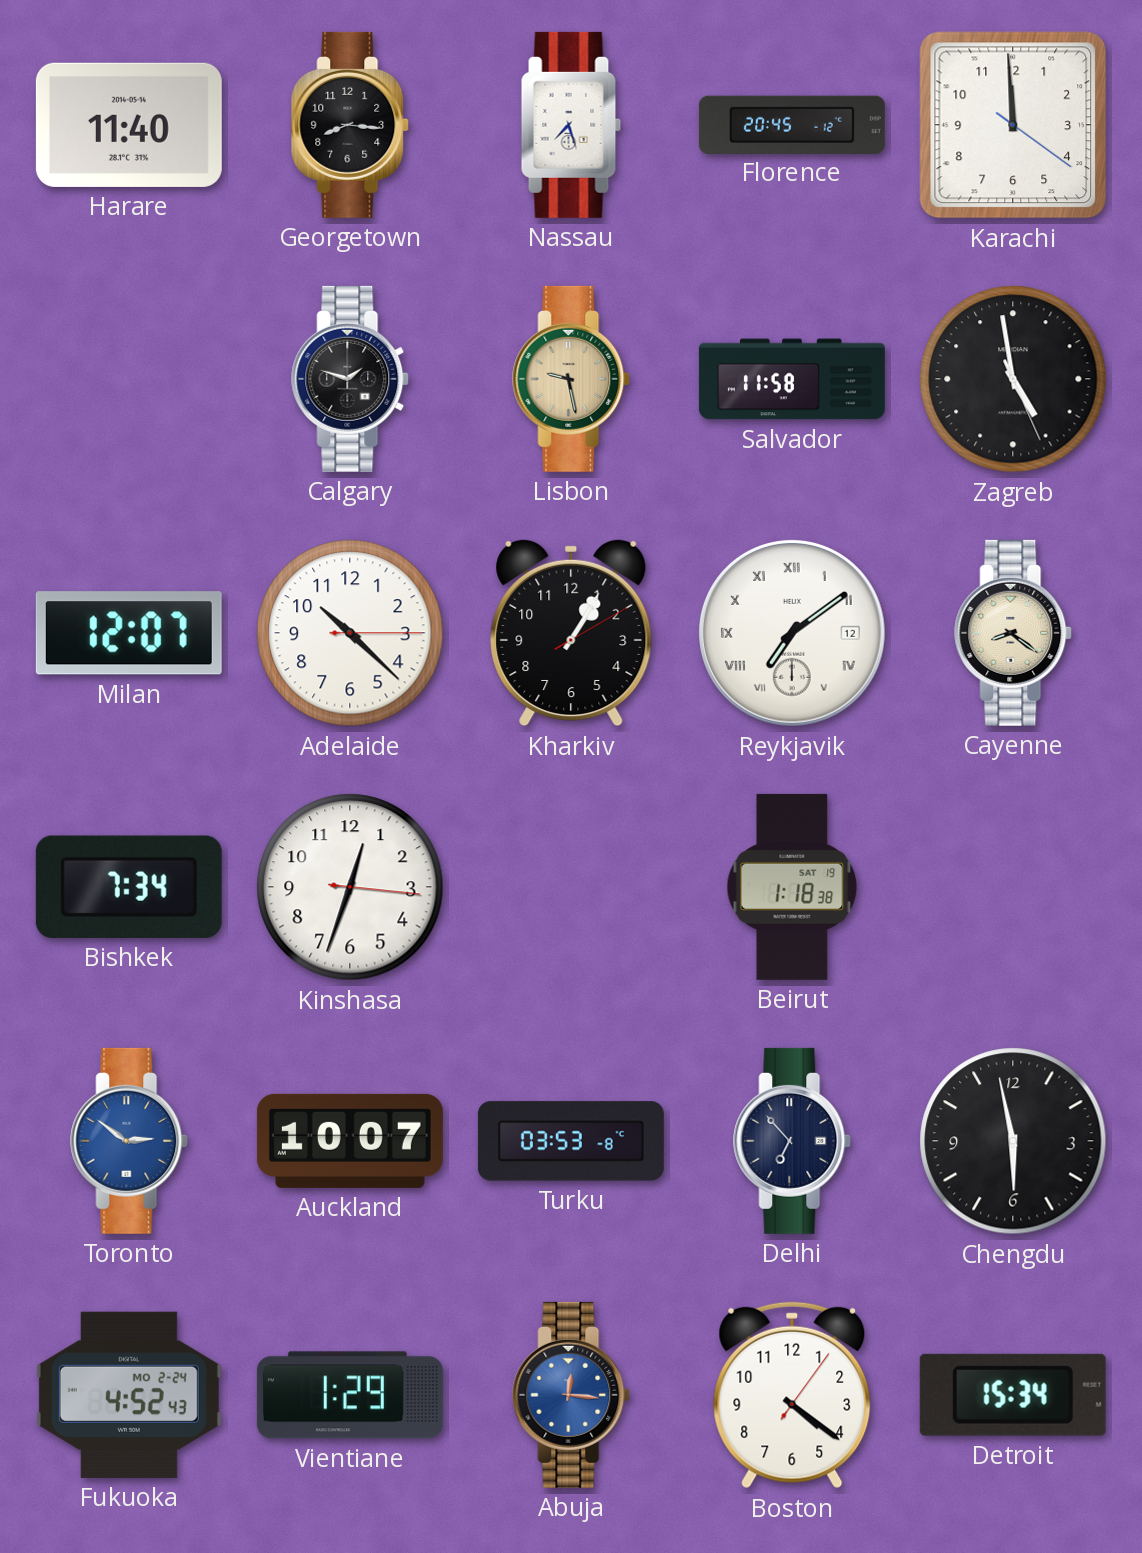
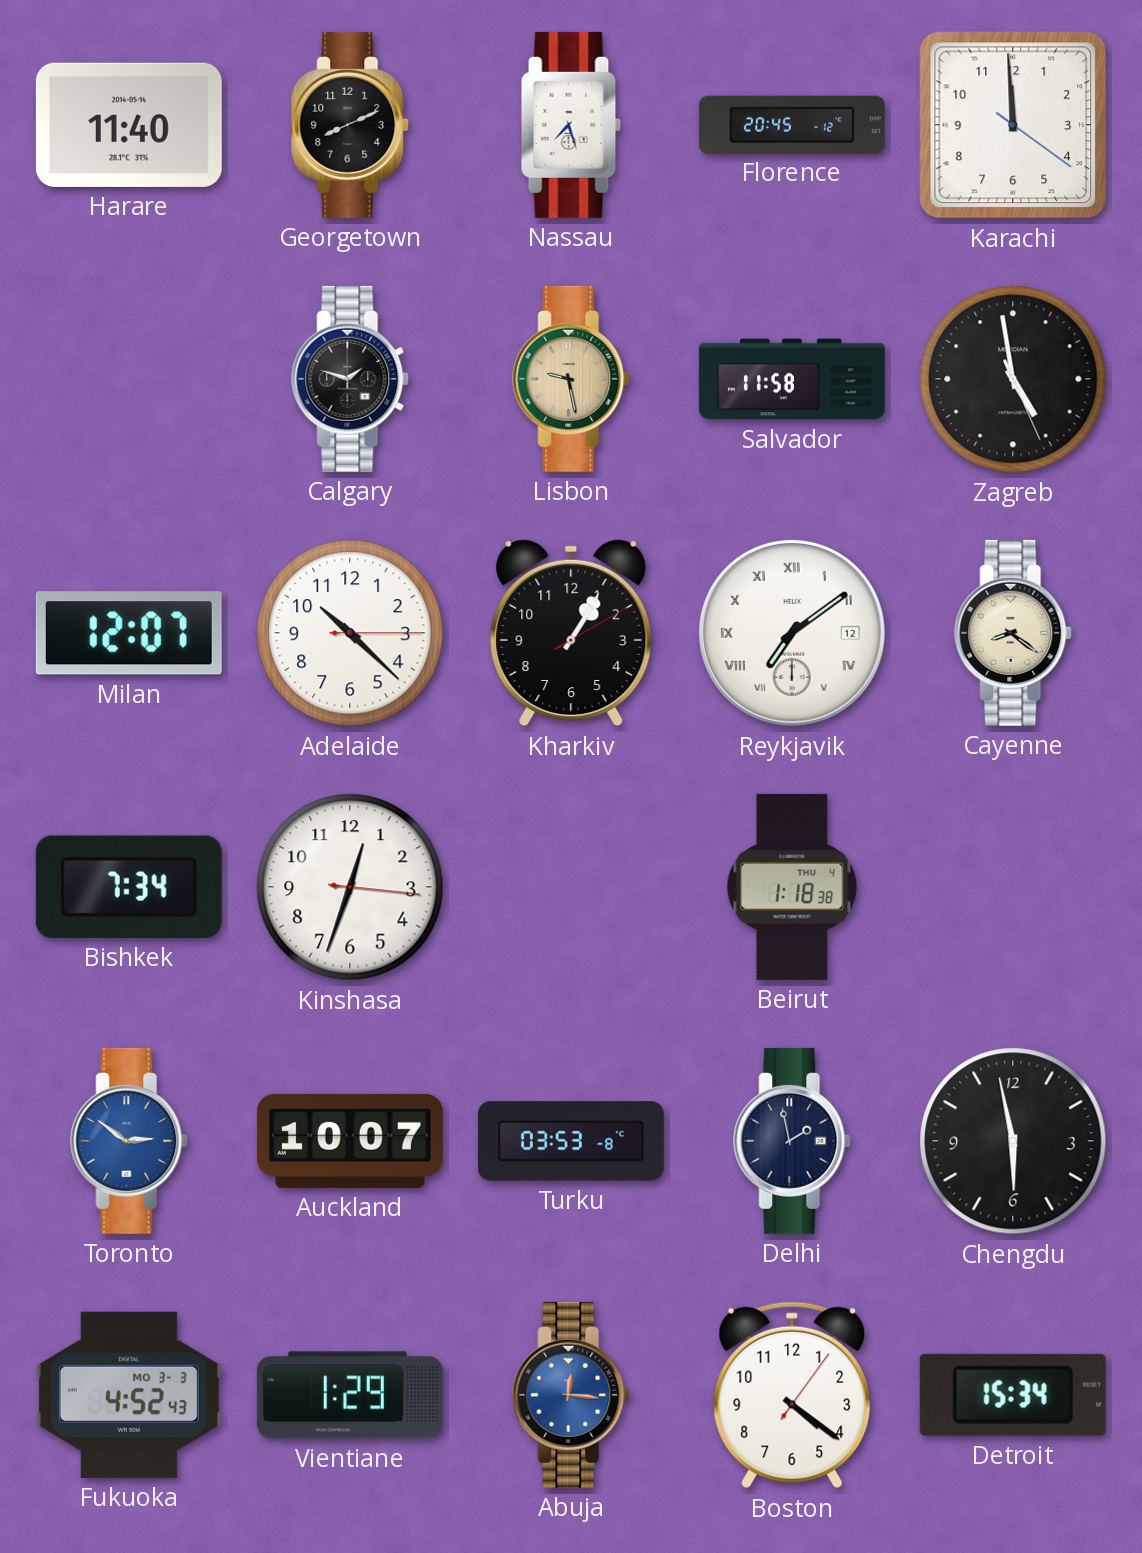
Georgetown: 8:16 -> 8:11 (351, 125)
Beirut date: SAT 19 -> THU 4 (792, 887)
Delhi: 6:53 -> 1:58 (793, 1141)
Fukuoka date: MO 2-24 -> MO 3-3 (129, 1395)
